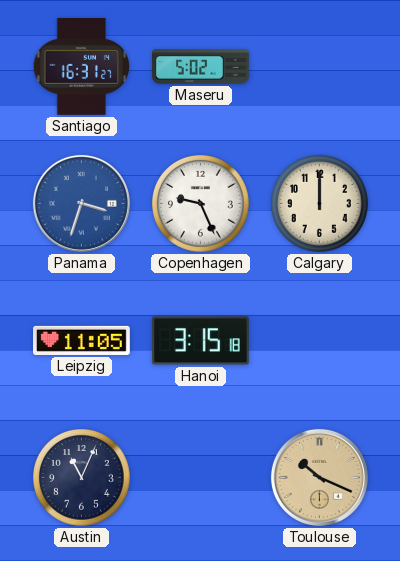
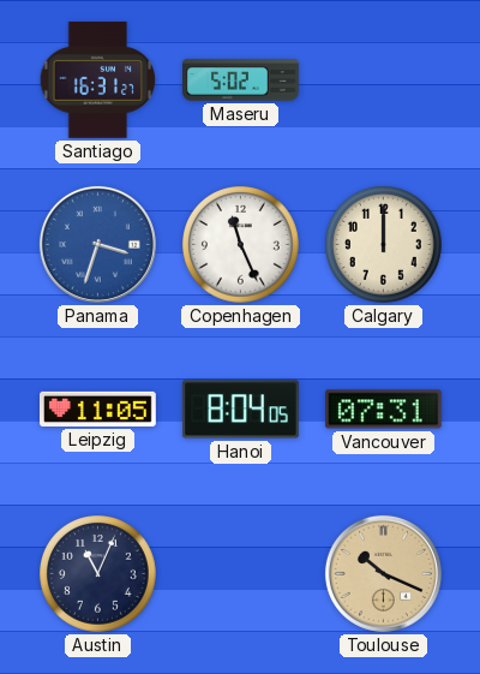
Copenhagen: 9:26 -> 11:26 (241, 245)
Hanoi: 3:15 -> 8:04 (241, 410)
Vancouver: none -> 07:31 (383, 410)
